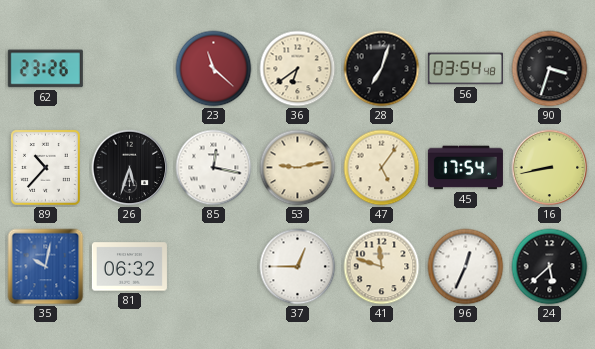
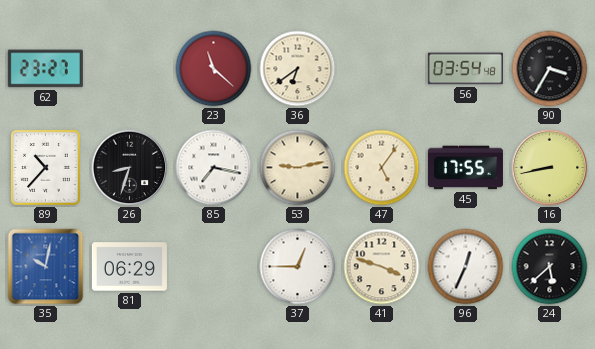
62: 23:26 -> 23:27 (45, 69)
28: 7:03 -> none (382, 69)
90: 3:33 -> 3:35 (550, 69)
26: 5:33 -> 8:33 (130, 168)
85: 12:17 -> 7:17 (214, 168)
45: 17:54 -> 17:55 (465, 168)
81: 06:32 -> 06:29 (129, 267)
41: 11:48 -> 3:48 (382, 267)
